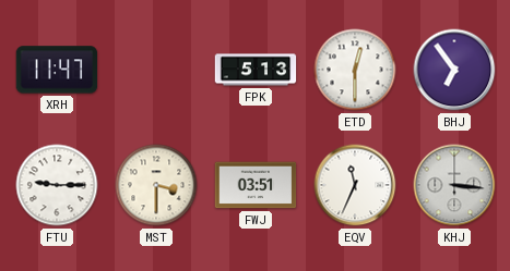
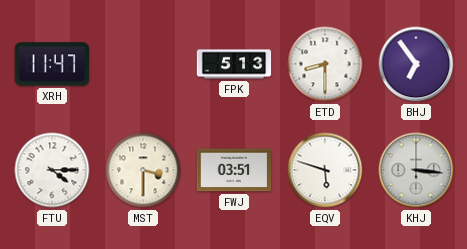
ETD: 12:30 -> 8:30 (325, 64)
FTU: 9:15 -> 4:15 (52, 170)
EQV: 11:34 -> 5:48 (325, 170)
